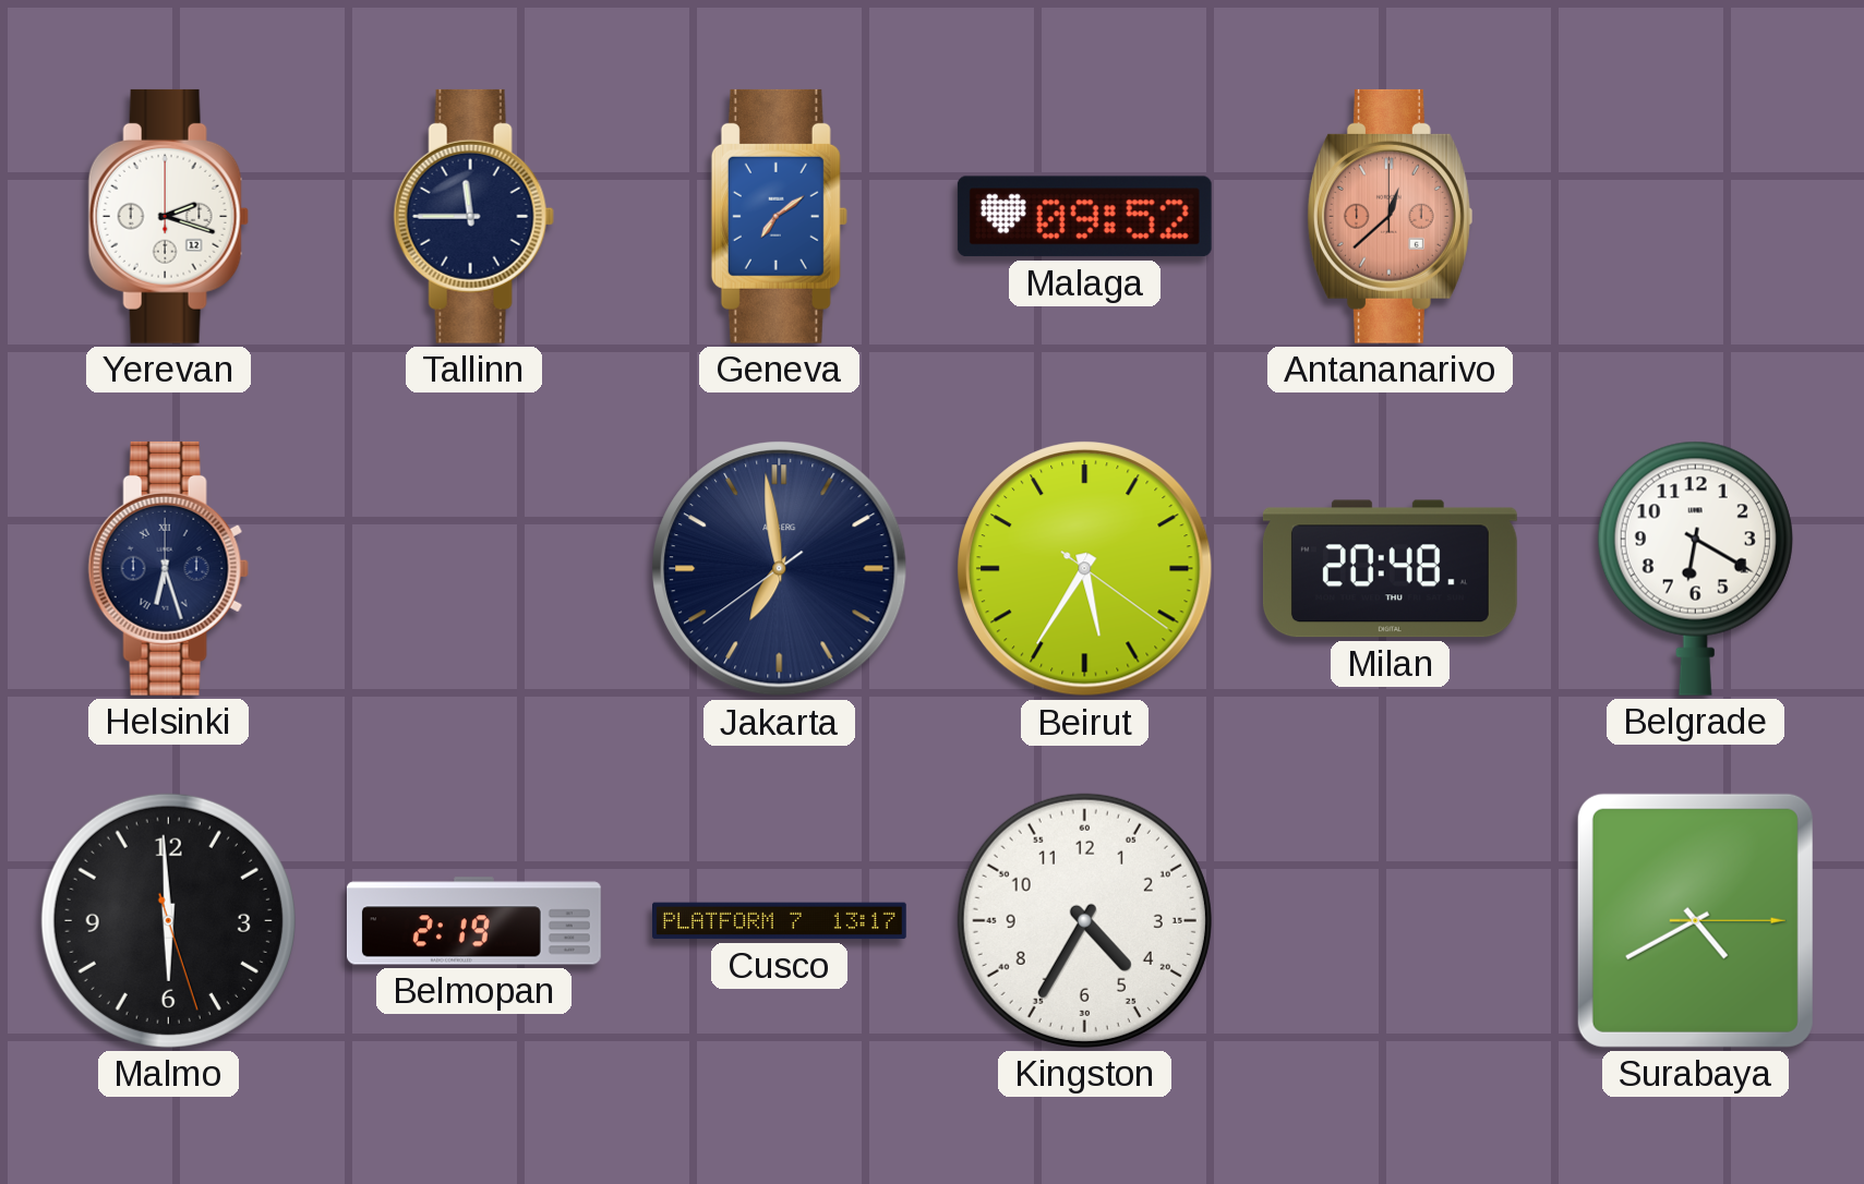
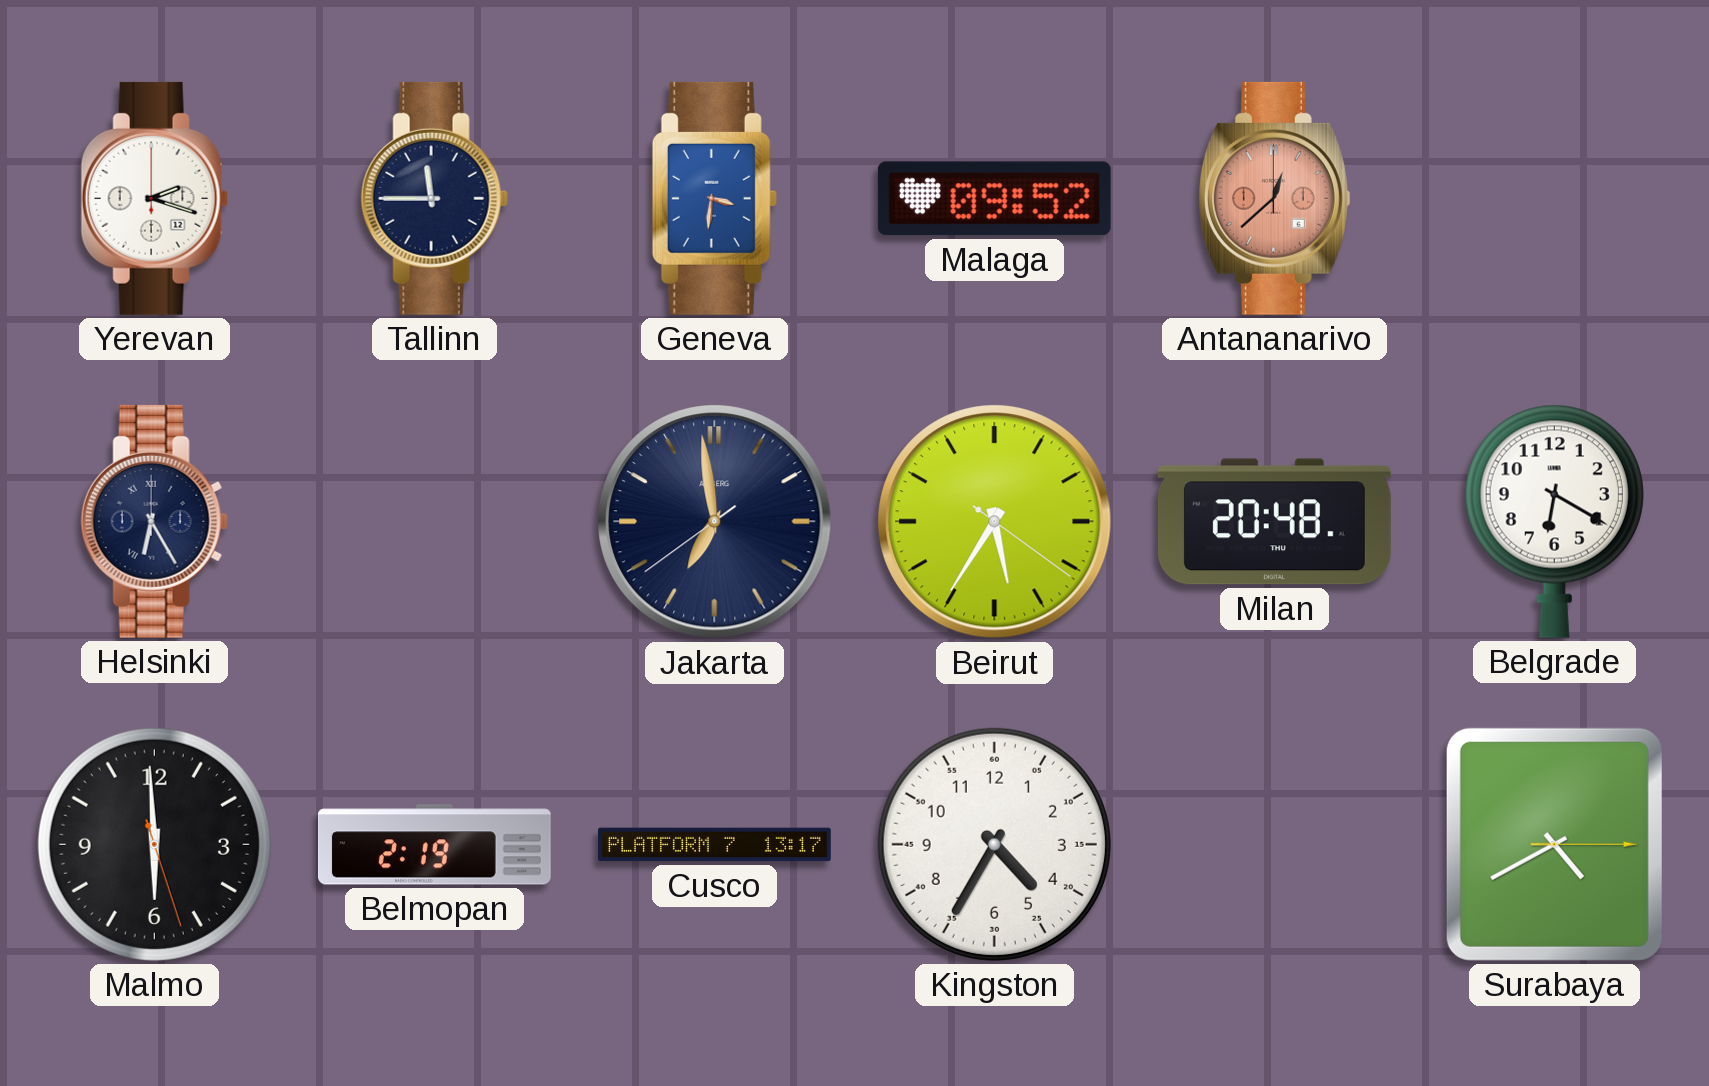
Geneva: 7:09 -> 3:31 (714, 198)
Helsinki: 6:27 -> 6:25 (154, 521)
